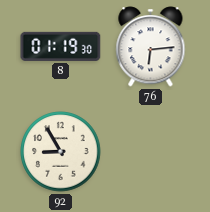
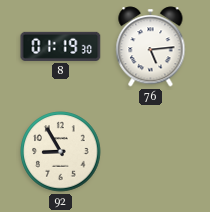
76: 6:14 -> 5:14 (151, 47)
